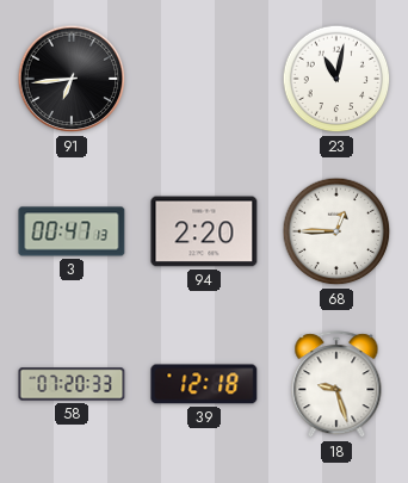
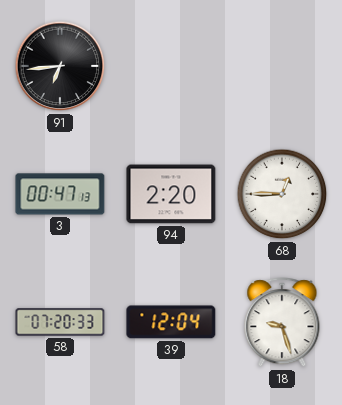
23: 11:02 -> none (336, 79)
39: 12:18 -> 12:04 (171, 322)
